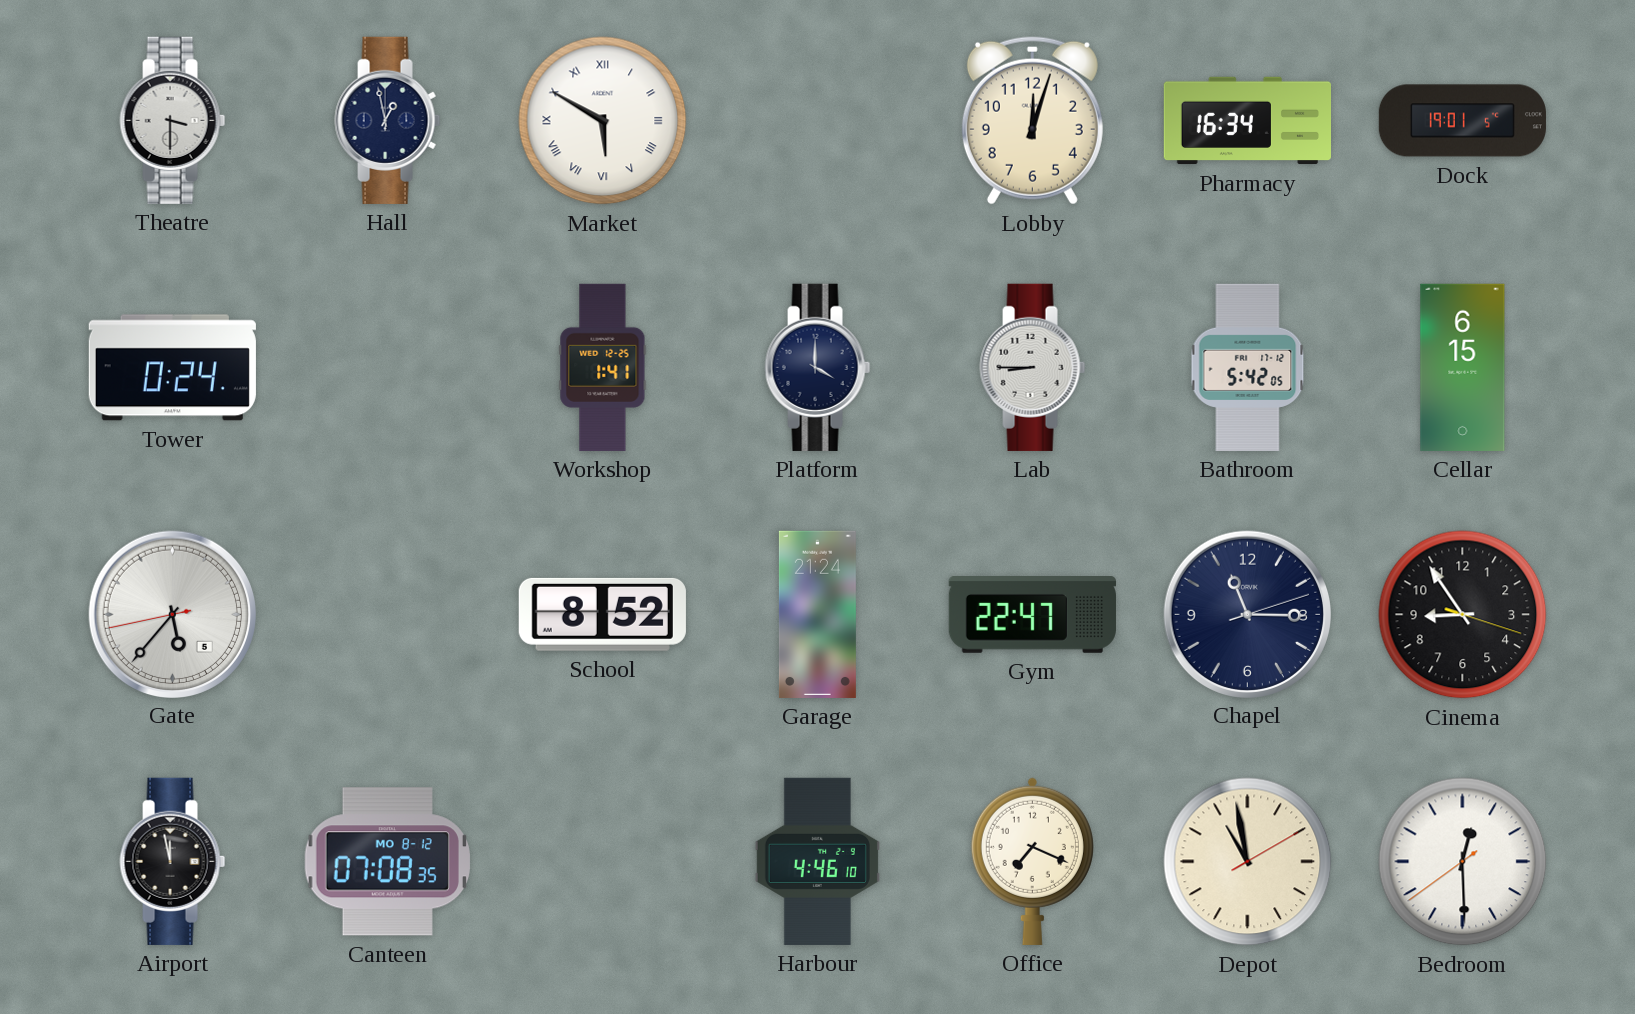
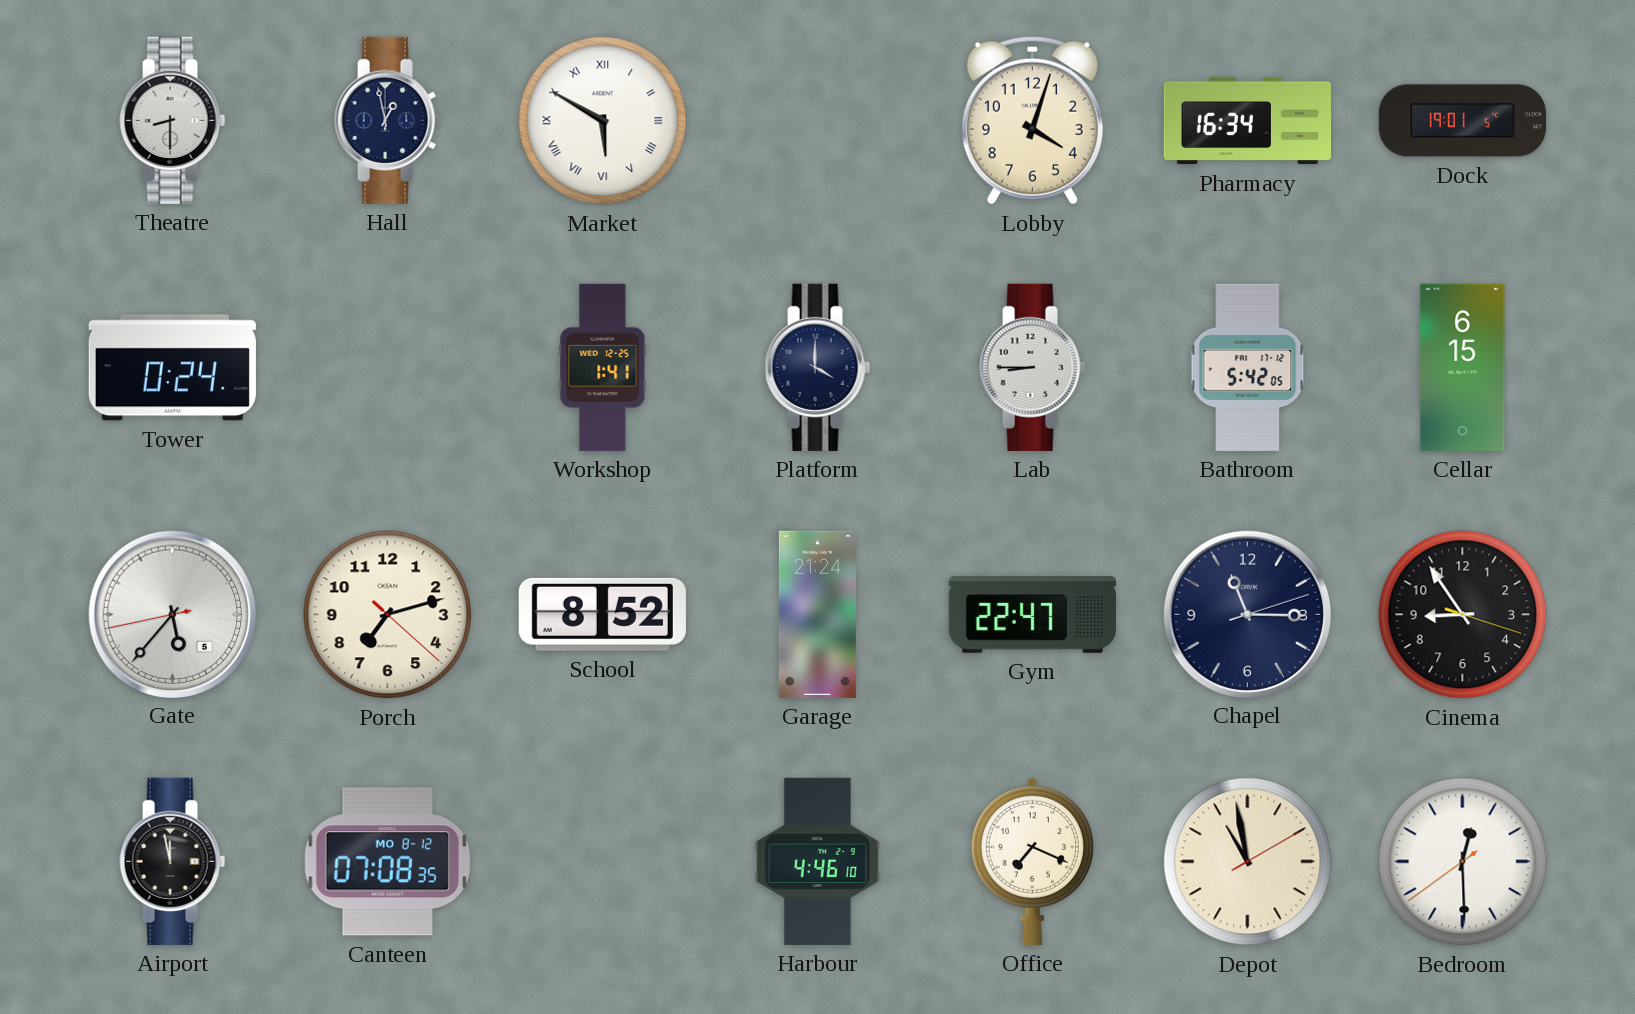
Theatre: 3:30 -> 8:30 (173, 120)
Lobby: 12:03 -> 4:03 (1032, 121)
Porch: none -> 7:12 (388, 615)
